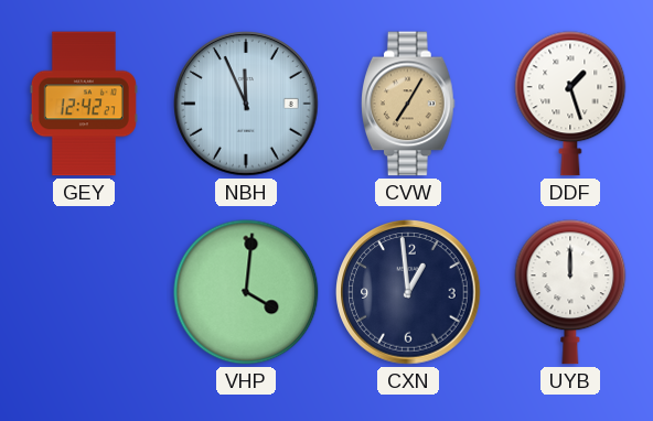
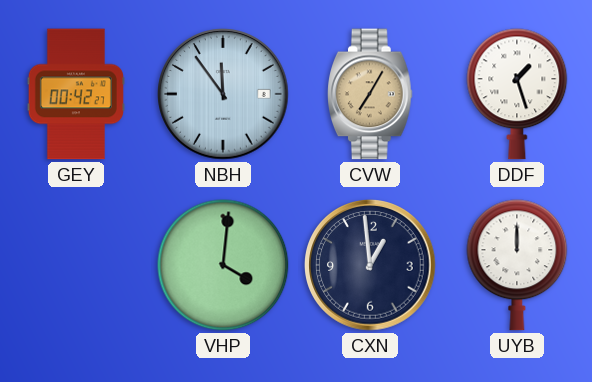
GEY: 12:42 -> 00:42 (76, 94)
NBH: 11:56 -> 11:54 (223, 94)
